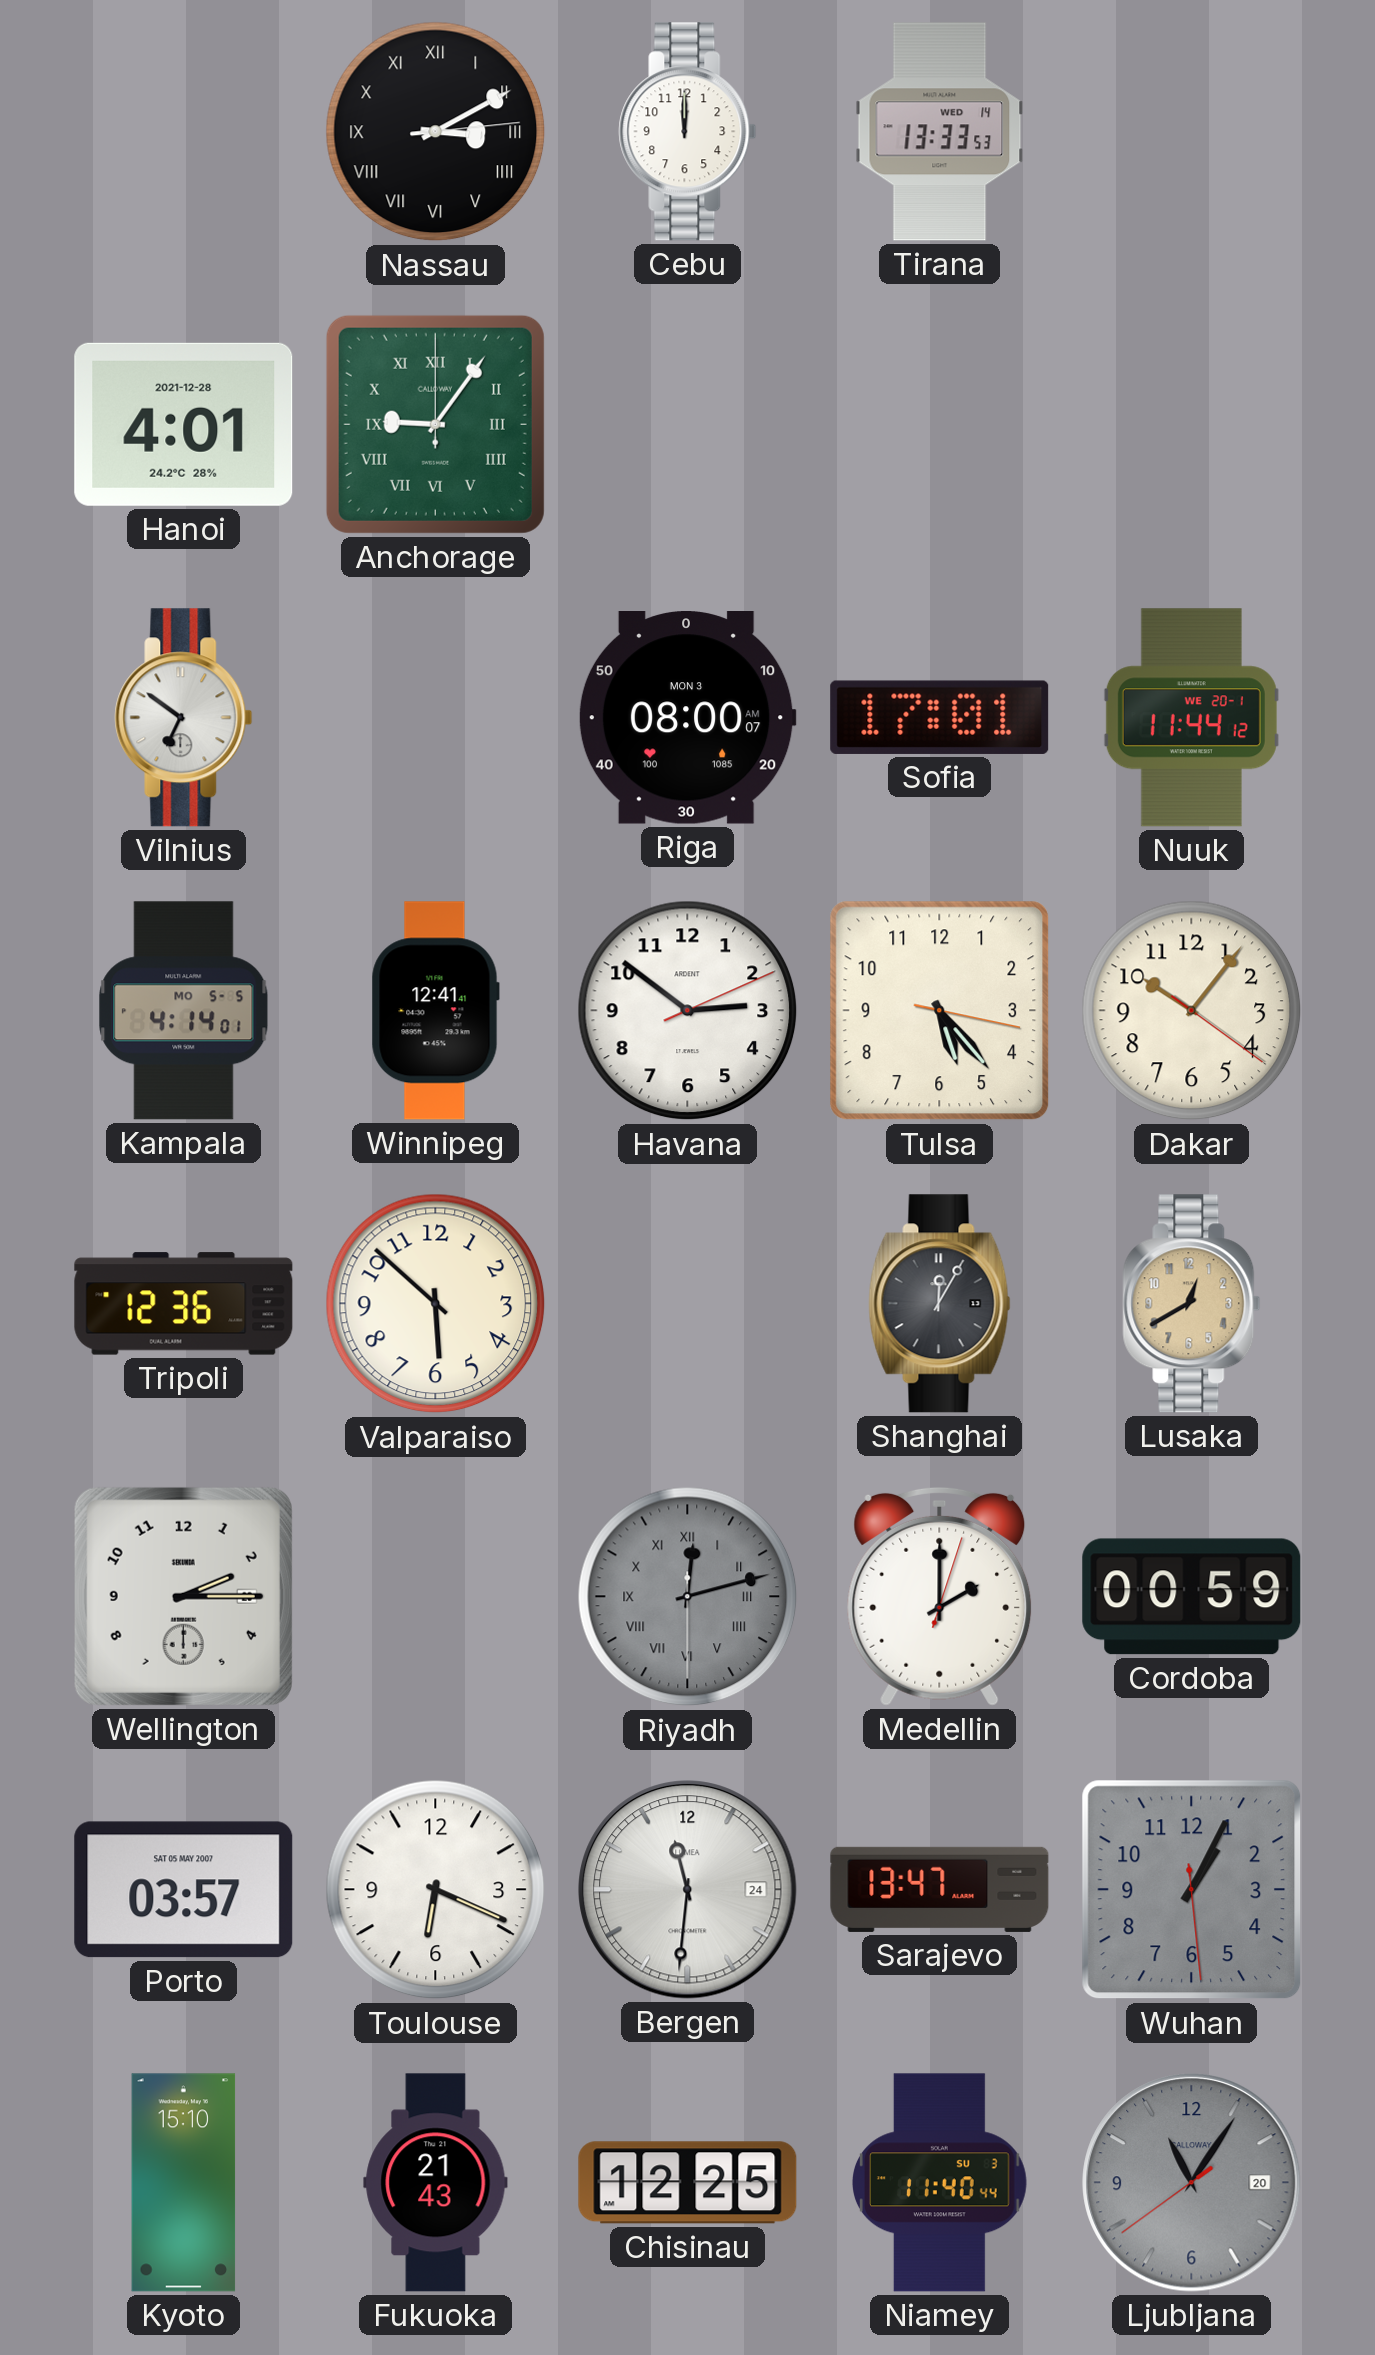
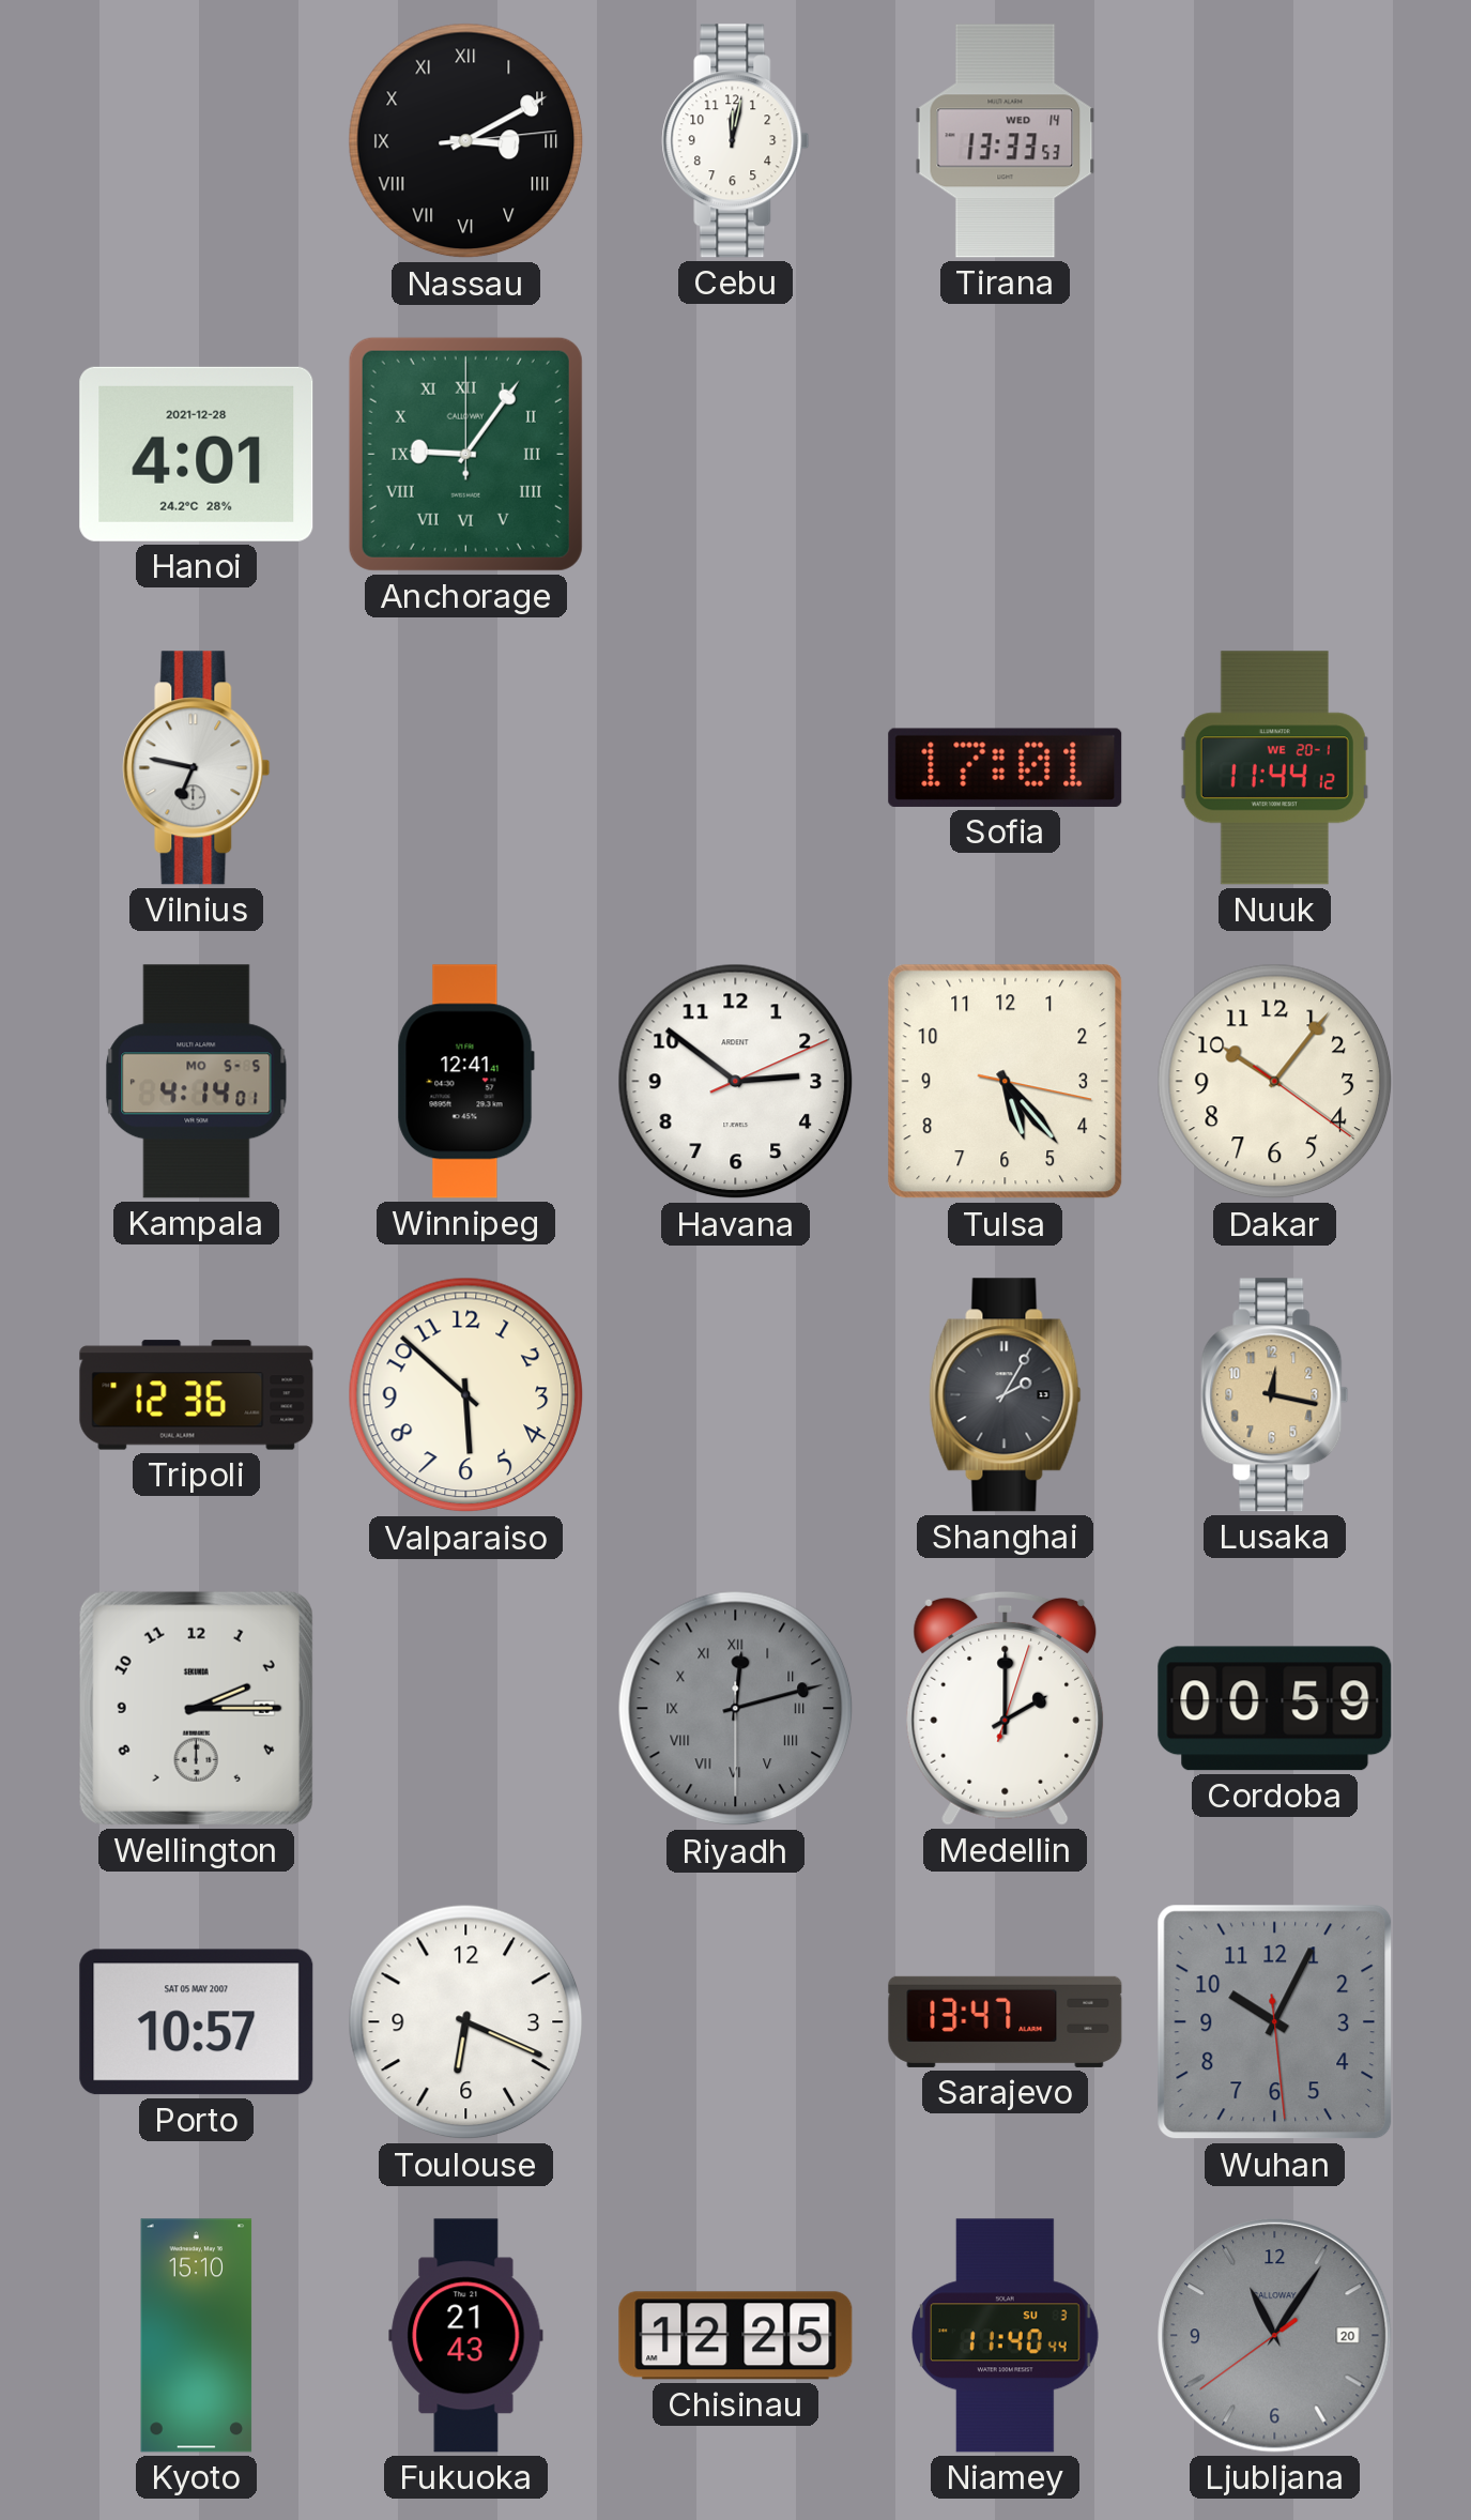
Cebu: 12:00 -> 12:02 (736, 141)
Vilnius: 6:51 -> 6:47 (197, 768)
Riga: 08:00 -> none (687, 718)
Shanghai: 12:05 -> 2:05 (1006, 1395)
Lusaka: 12:40 -> 12:17 (1275, 1395)
Porto: 03:57 -> 10:57 (197, 2022)
Bergen: 11:31 -> none (688, 1890)
Wuhan: 1:04 -> 10:04 (1275, 2022)
